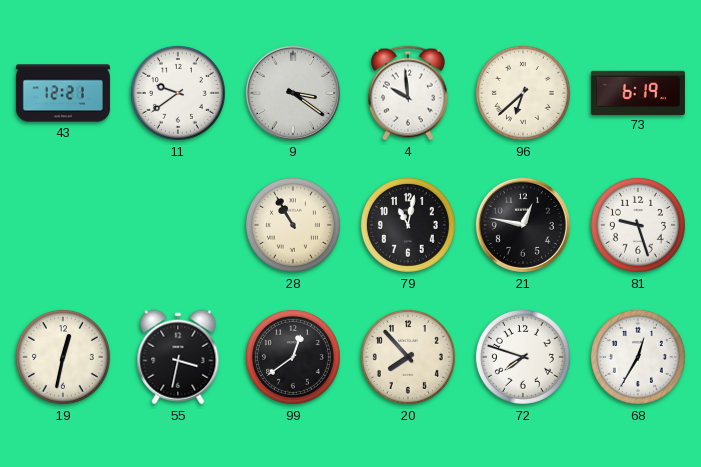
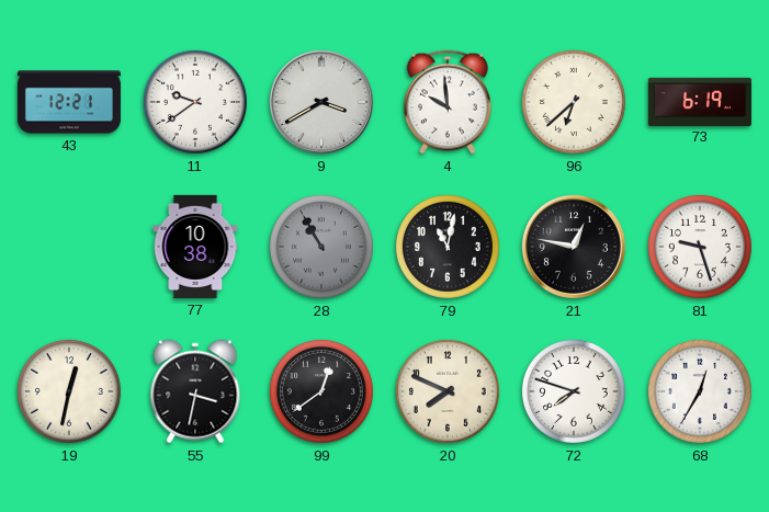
9: 3:21 -> 3:40 (321, 102)
77: none -> 10:38 (195, 247)
28 dial: cream -> grey (321, 247)
20: 7:53 -> 7:49 (448, 391)
